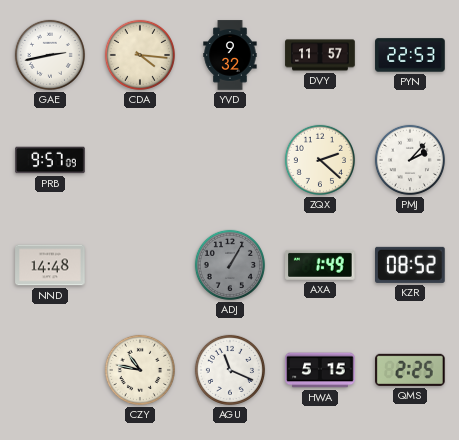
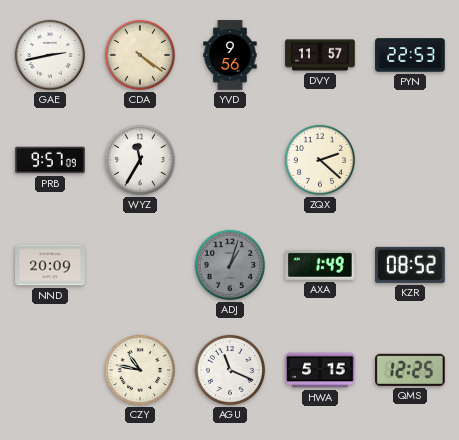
CDA: 4:16 -> 4:21 (140, 55)
YVD: 9:32 -> 9:56 (230, 55)
WYZ: none -> 11:35 (140, 160)
PMJ: 2:07 -> none (410, 160)
NND: 14:48 -> 20:09 (50, 265)
ADJ: 1:05 -> 1:03 (230, 265)
QMS: 2:25 -> 12:25 (411, 370)
